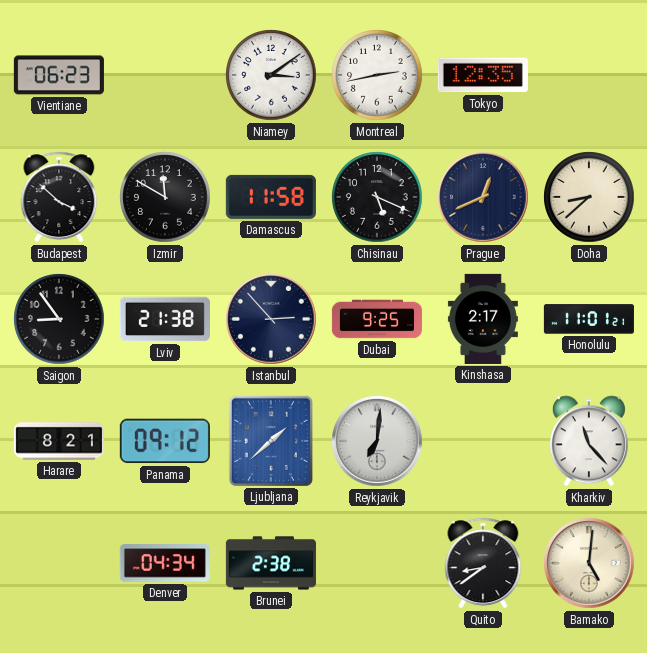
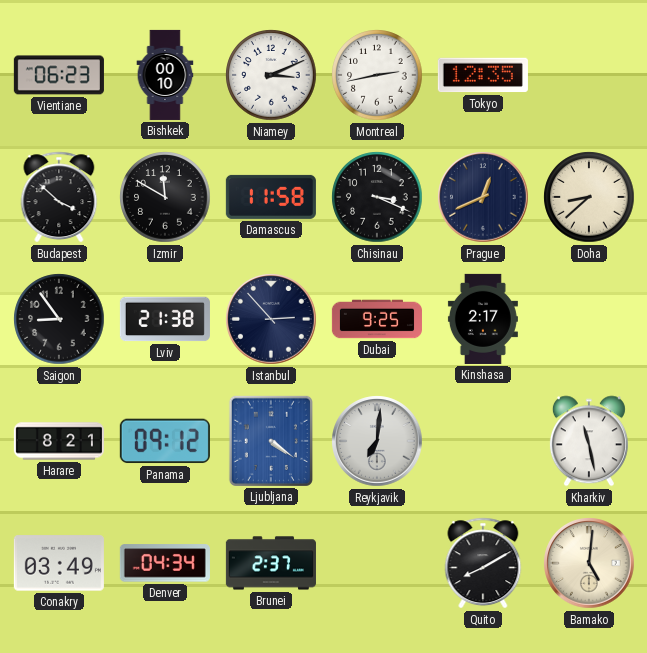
Bishkek: none -> 00:10 (165, 75)
Niamey: 3:09 -> 3:11 (271, 75)
Chisinau: 5:19 -> 3:19 (377, 197)
Honolulu: 11:01 -> none (589, 319)
Ljubljana: 1:38 -> 4:21 (271, 441)
Kharkiv: 11:23 -> 11:28 (589, 441)
Conakry: none -> 03:49 (59, 563)
Brunei: 2:38 -> 2:37 (271, 563)
Quito: 8:39 -> 8:10 (483, 563)
